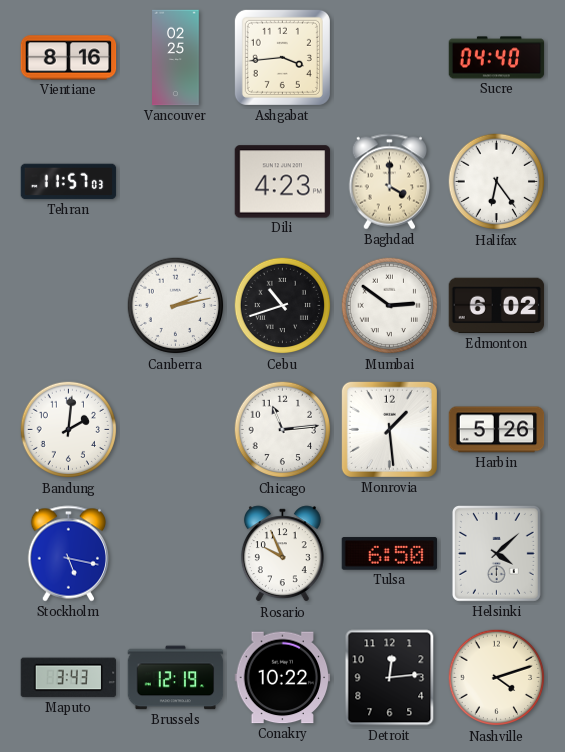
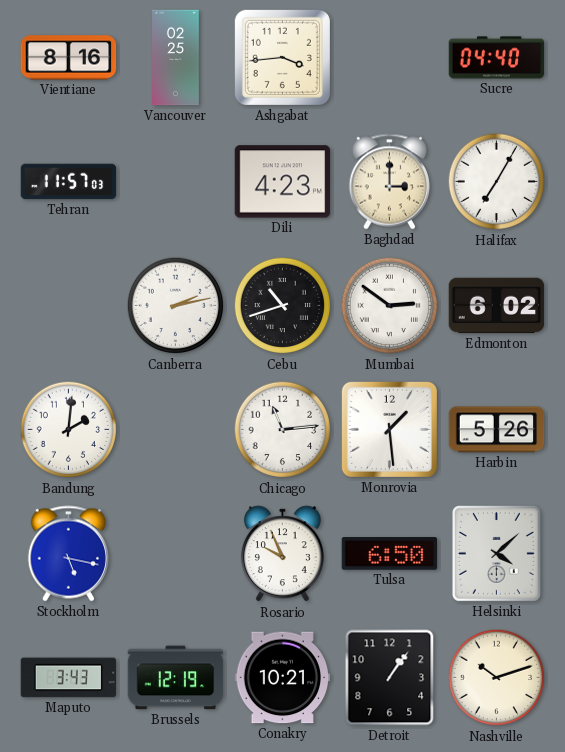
Baghdad: 4:00 -> 3:00 (390, 182)
Halifax: 6:24 -> 7:05 (497, 182)
Conakry: 10:22 -> 10:21 (283, 678)
Detroit: 12:14 -> 1:06 (390, 678)
Nashville: 4:12 -> 10:12 (497, 678)
